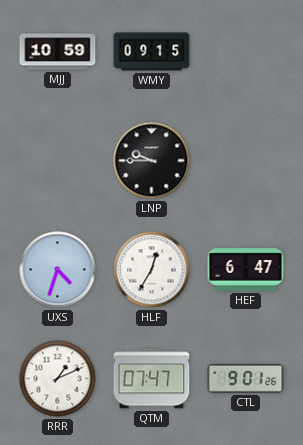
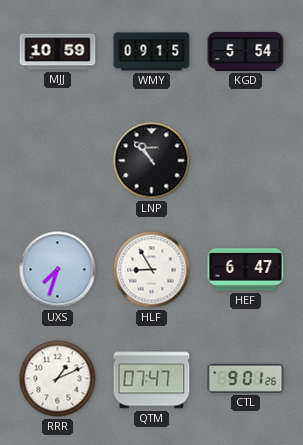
KGD: none -> 5:54 (246, 51)
LNP: 9:45 -> 10:53 (152, 161)
UXS: 4:33 -> 7:33 (58, 270)
HLF: 12:35 -> 8:55 (152, 270)
